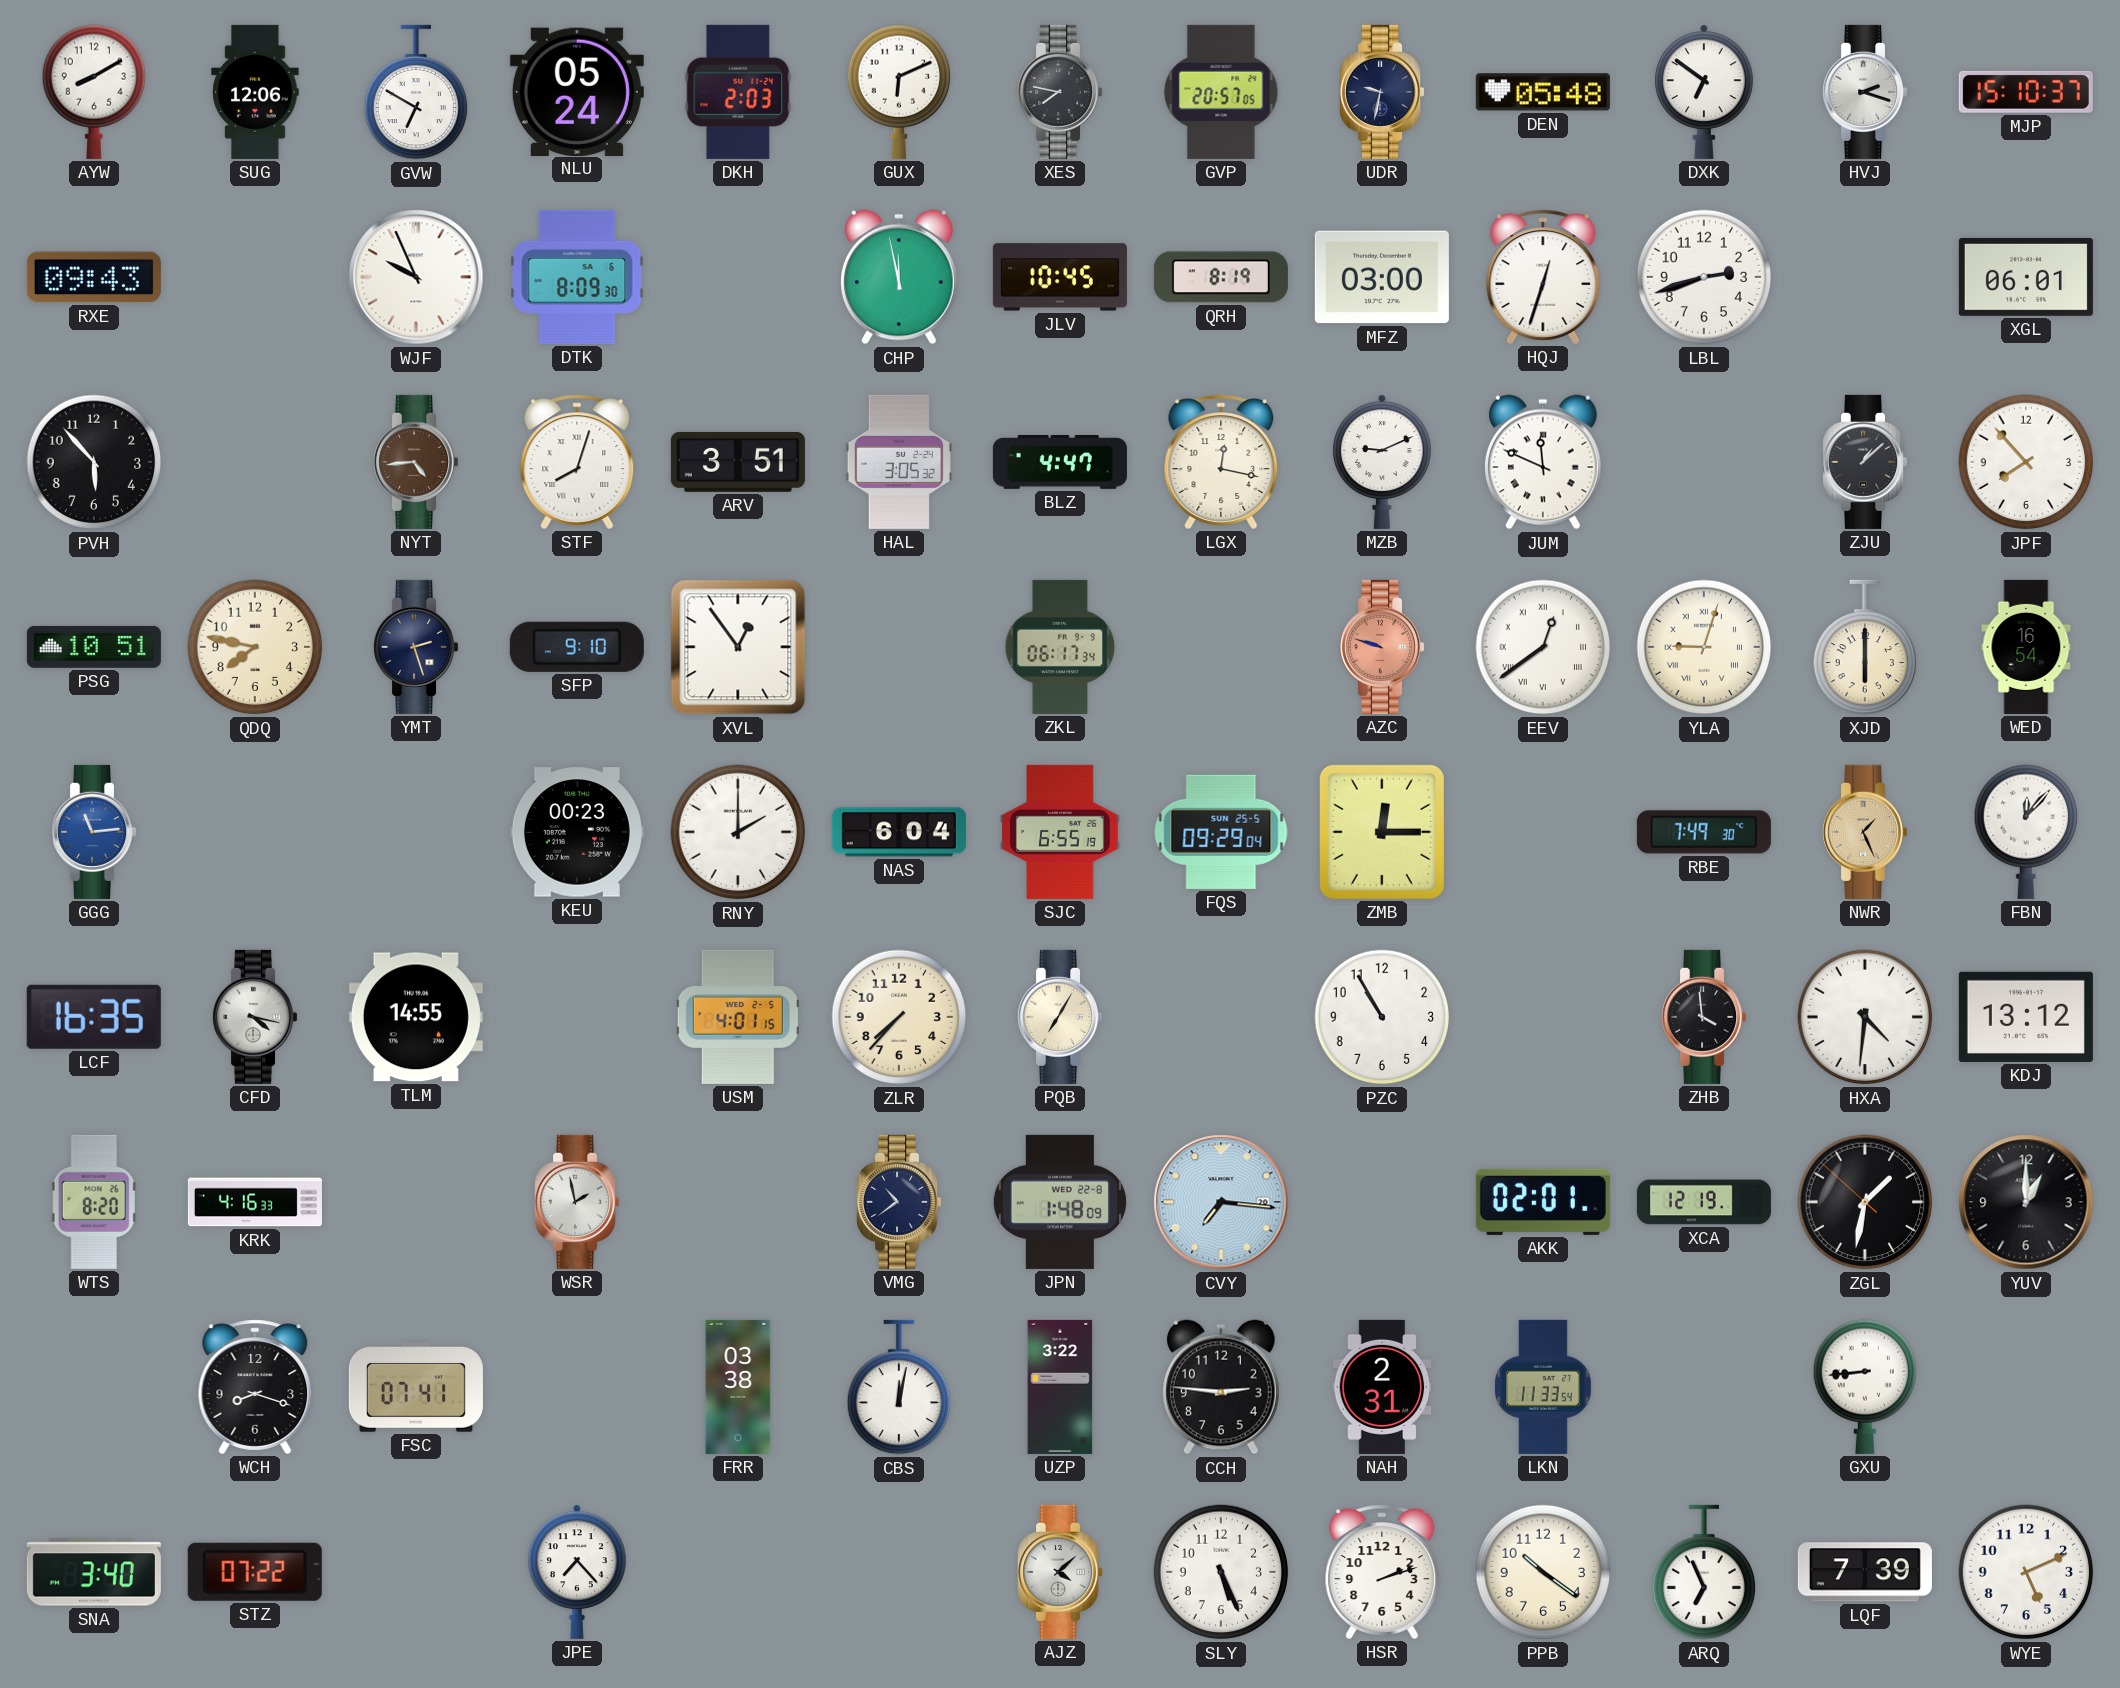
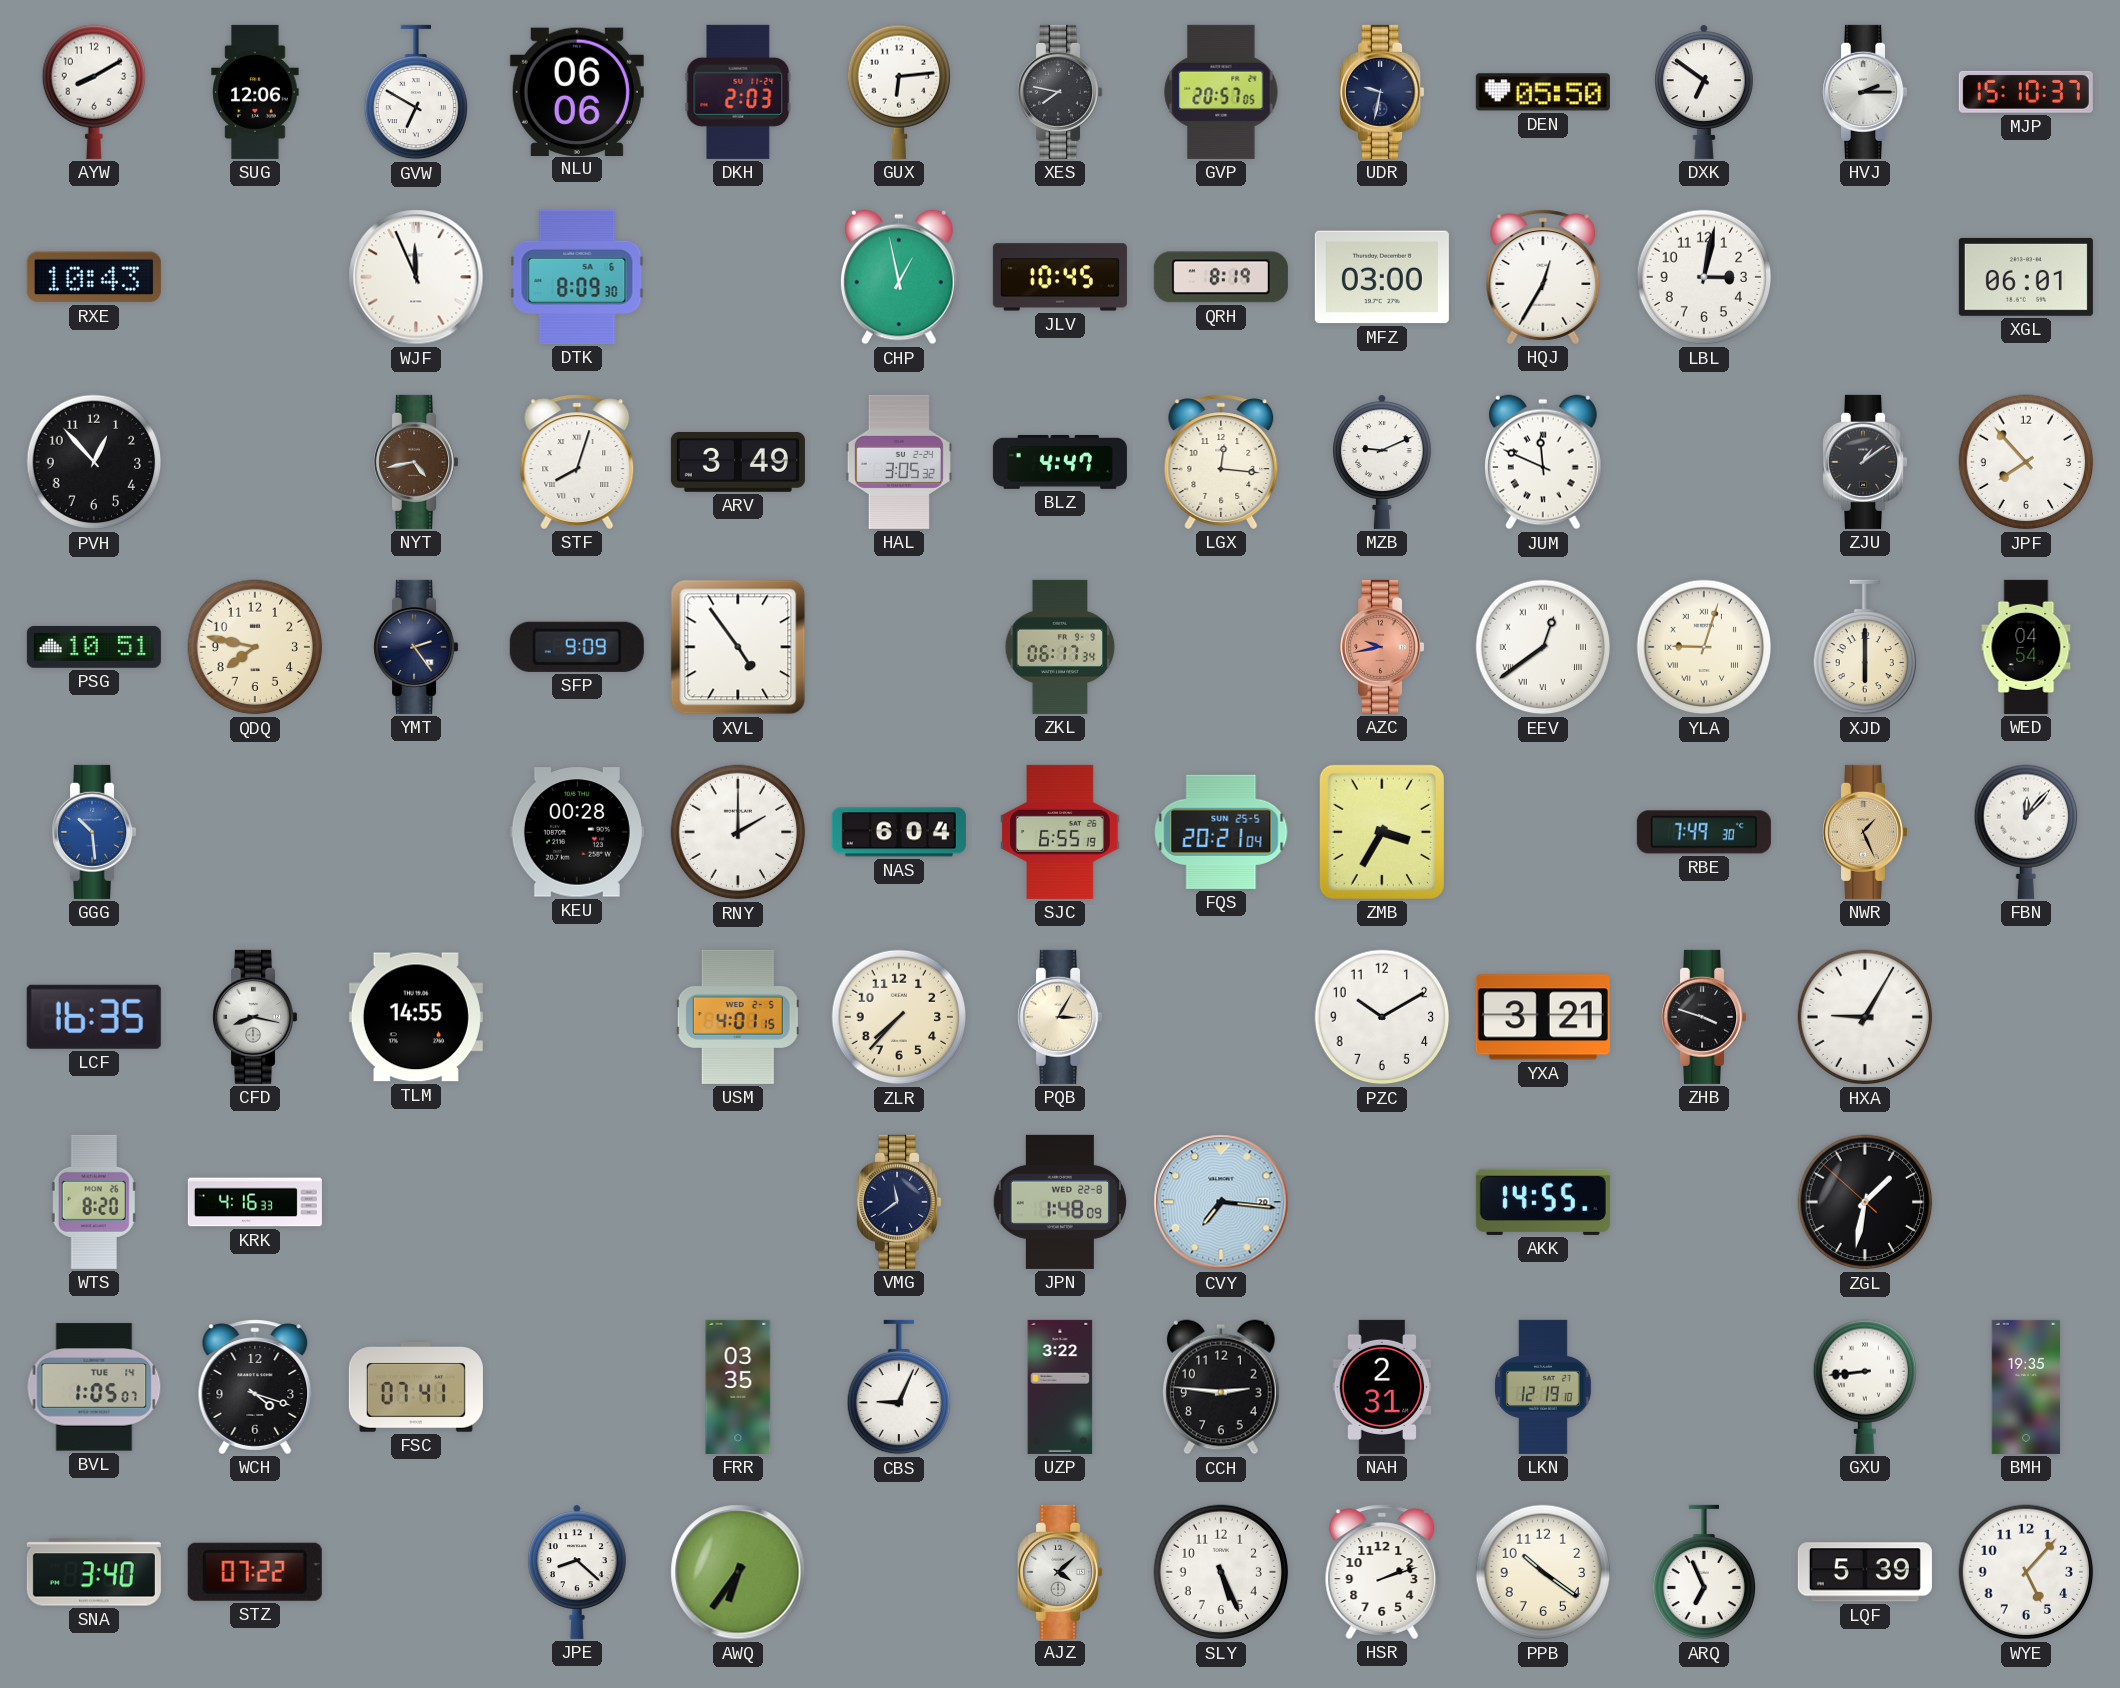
NLU: 05:24 -> 06:06 (577, 91)
GUX: 6:11 -> 6:14 (898, 92)
DEN: 05:48 -> 05:50 (1543, 92)
HVJ: 2:18 -> 2:15 (1865, 92)
RXE: 09:43 -> 10:43 (94, 277)
WJF: 9:56 -> 11:56 (416, 277)
CHP: 11:58 -> 12:58 (900, 277)
HQJ: 12:33 -> 12:35 (1543, 277)
LBL: 2:42 -> 3:02 (1704, 277)
PVH: 5:53 -> 12:53 (94, 462)
NYT: 4:44 -> 4:43 (416, 462)
ARV: 3:51 -> 3:49 (738, 462)
LGX: 12:17 -> 12:16 (1221, 462)
ZJU: 1:08 -> 1:09 (1865, 462)
YMT: 2:27 -> 2:24 (416, 647)
SFP: 9:10 -> 9:09 (577, 647)
XVL: 12:54 -> 4:54 (738, 647)
AZC: 9:48 -> 9:43 (1382, 647)
WED: 16:54 -> 04:54 (2026, 647)
GGG: 11:14 -> 10:29 (94, 832)
KEU: 00:23 -> 00:28 (577, 832)
FQS: 09:29 -> 20:21 (1221, 832)
ZMB: 12:15 -> 3:35 (1382, 832)
CFD: 4:17 -> 8:17 (255, 1017)
PQB: 7:05 -> 3:05 (1060, 1017)
PZC: 10:55 -> 10:10 (1382, 1017)
YXA: none -> 3:21 (1543, 1017)
ZHB: 3:59 -> 3:48 (1704, 1017)
HXA: 4:31 -> 9:05 (1865, 1017)
KDJ: 13:12 -> none (2026, 1017)
WSR: 1:58 -> none (577, 1202)
VMG: 10:39 -> 11:39 (899, 1202)
AKK: 02:01 -> 14:55 (1543, 1202)
XCA: 12:19 -> none (1704, 1202)
YUV: 1:00 -> none (2026, 1202)
BVL: none -> 1:05 (94, 1387)
WCH: 8:18 -> 4:18 (255, 1387)
FRR: 03:38 -> 03:35 (738, 1387)
CBS: 12:02 -> 9:04 (898, 1387)
LKN: 11:33 -> 12:19 (1543, 1387)
BMH: none -> 19:35 (2026, 1387)
JPE: 7:23 -> 8:22 (578, 1572)
AWQ: none -> 6:36 (738, 1572)
LQF: 7:39 -> 5:39 (1865, 1572)
WYE: 5:11 -> 5:07 (2026, 1572)
